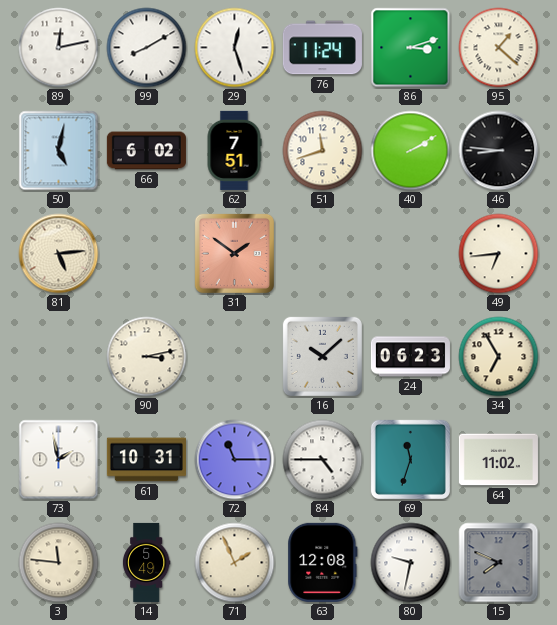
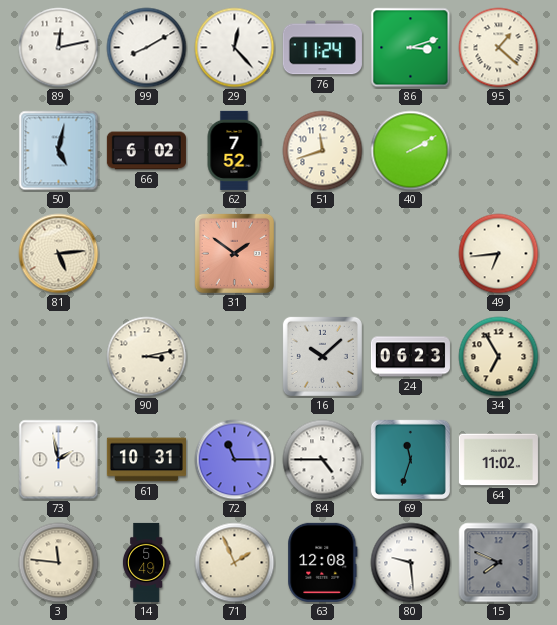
29: 12:27 -> 12:23 (235, 48)
62: 7:51 -> 7:52 (234, 150)
46: 8:46 -> none (499, 151)
80: 9:32 -> 9:29 (411, 563)
